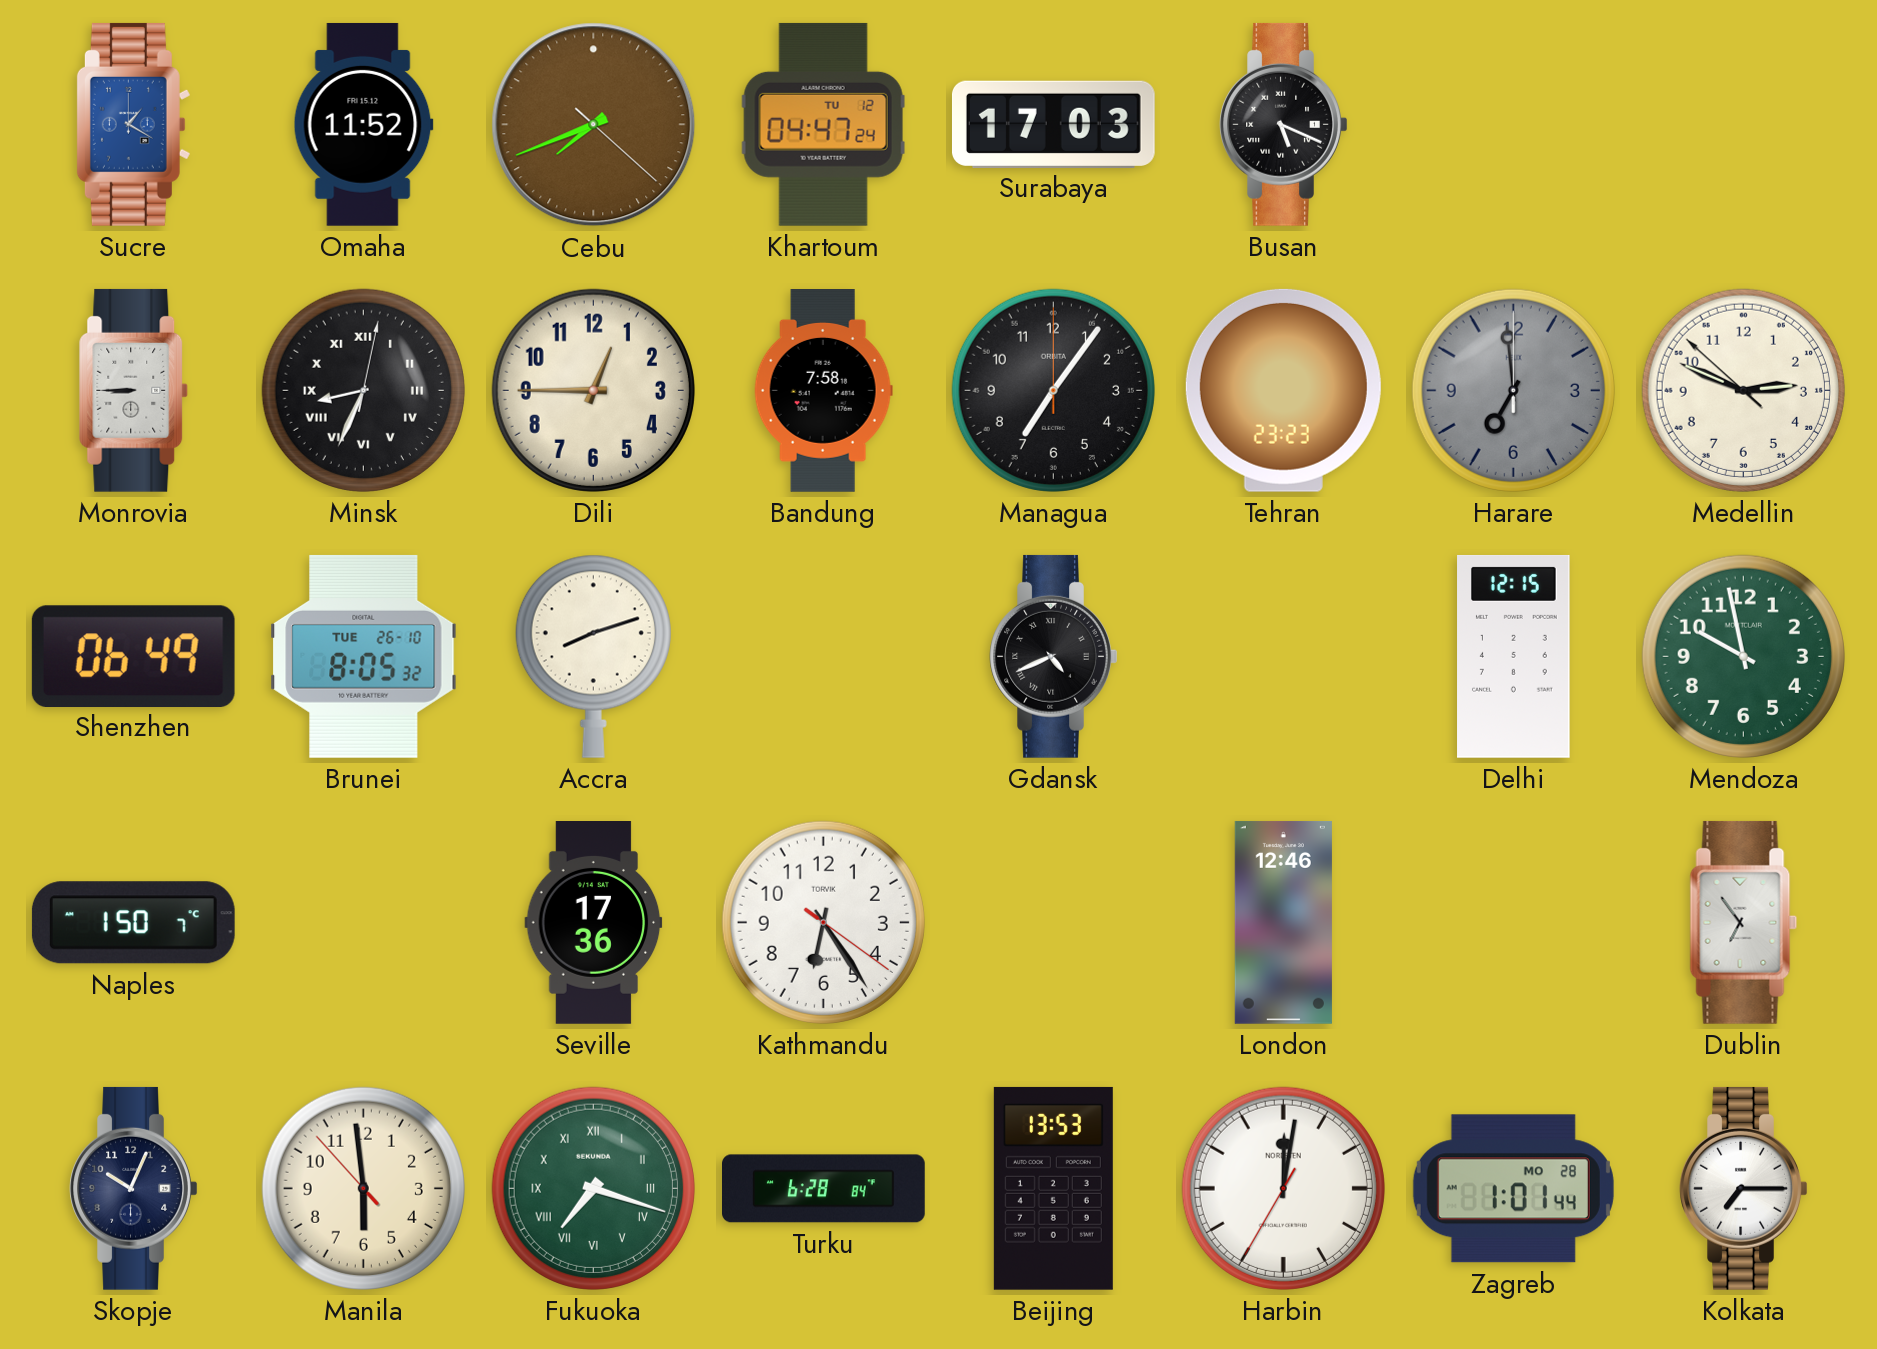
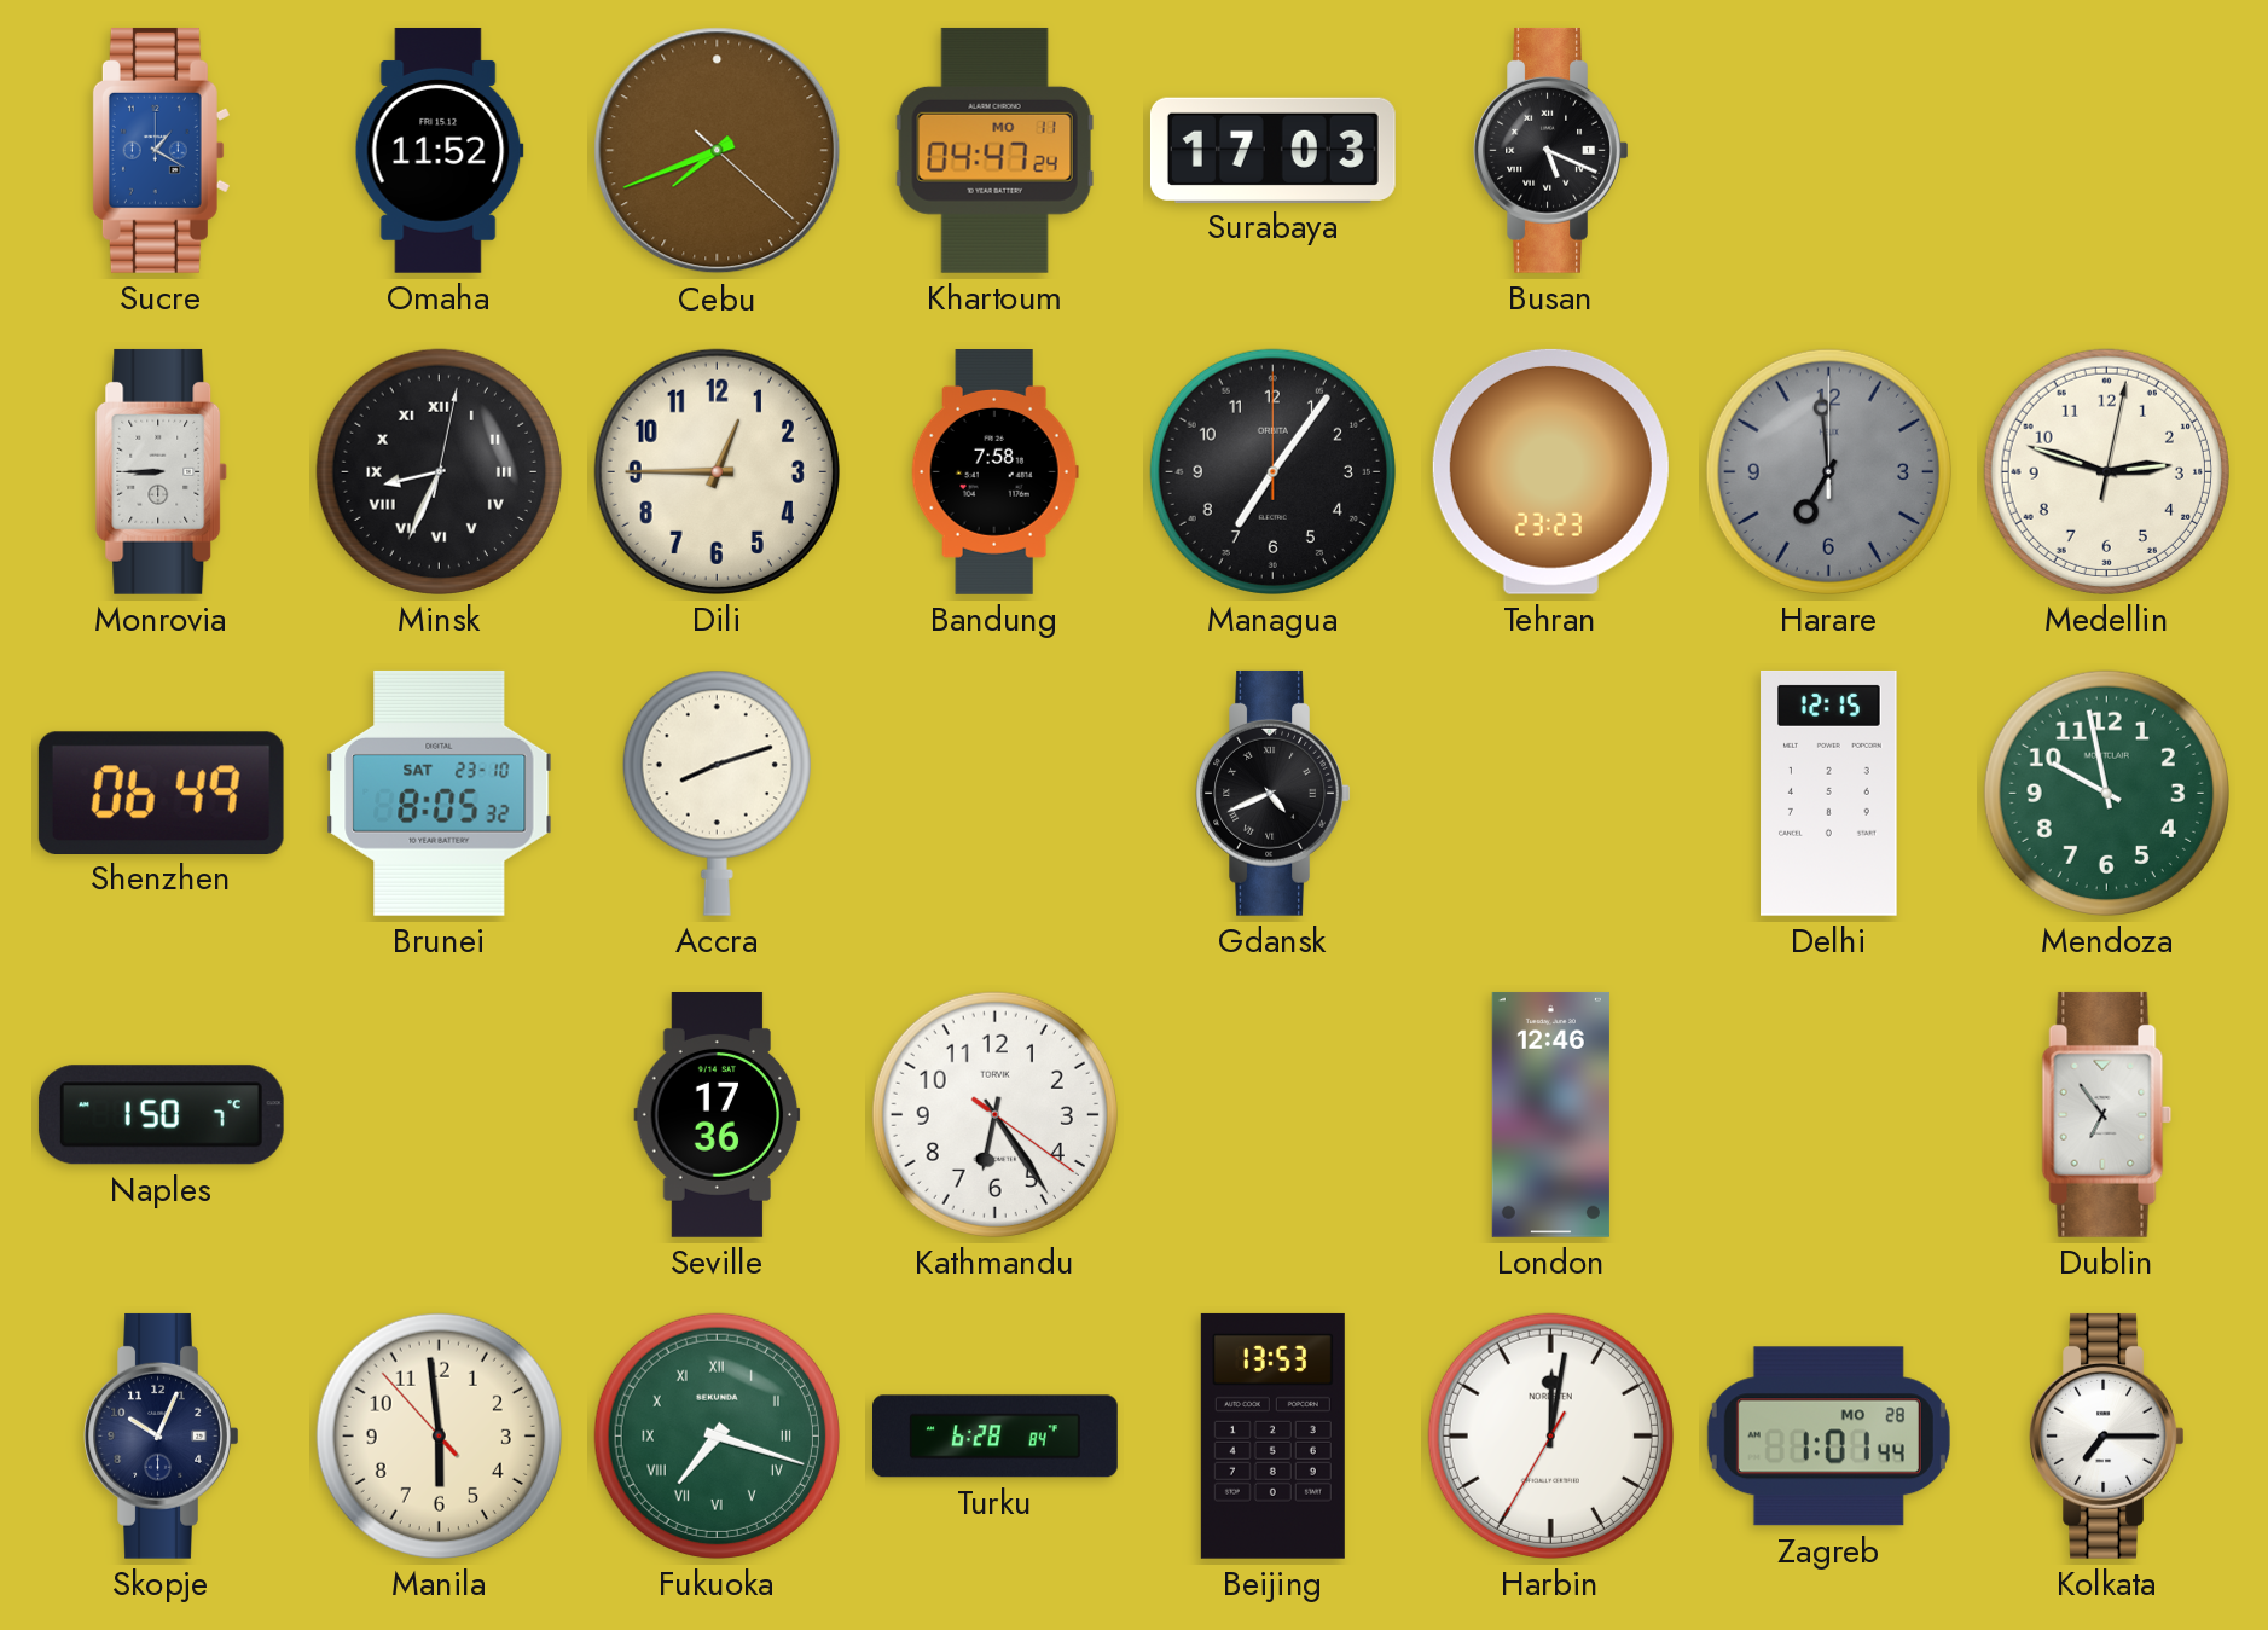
Khartoum date: TU 12 -> MO 11 (994, 150)
Medellin: 2:48:52 -> 2:48:02 (2106, 471)
Brunei date: TUE 26-10 -> SAT 23-10 (440, 793)
